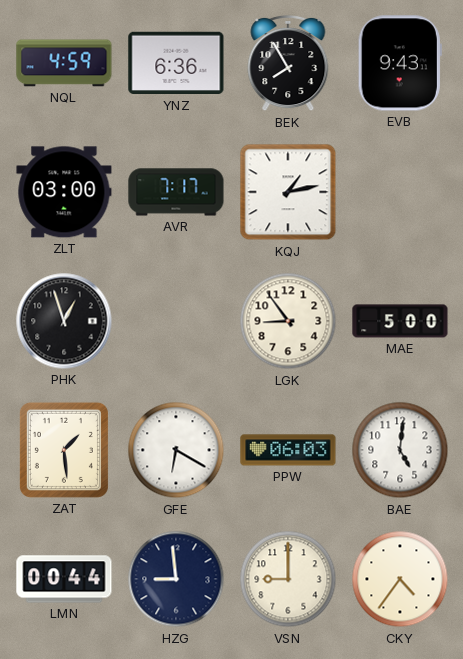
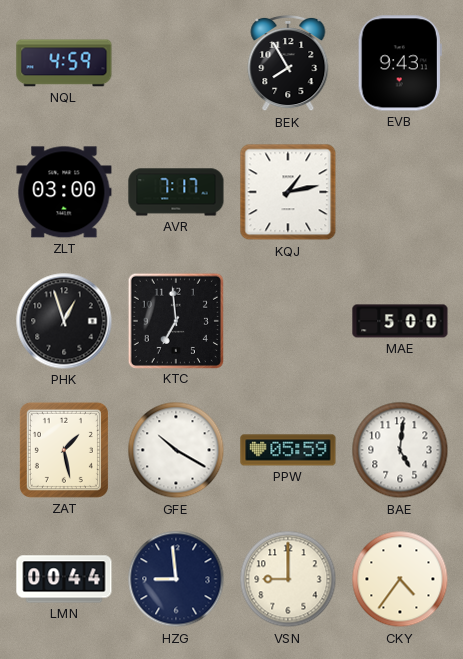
YNZ: 6:36 -> none (176, 63)
KTC: none -> 6:59 (175, 320)
LGK: 8:54 -> none (288, 321)
ZAT: 1:29 -> 1:28 (64, 450)
GFE: 6:20 -> 10:20 (176, 450)
PPW: 06:03 -> 05:59 (288, 450)
